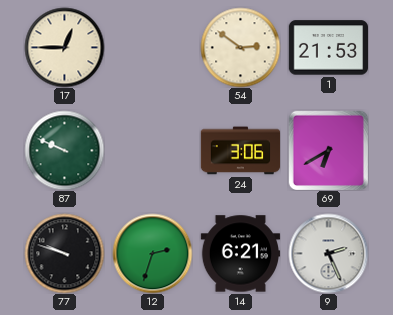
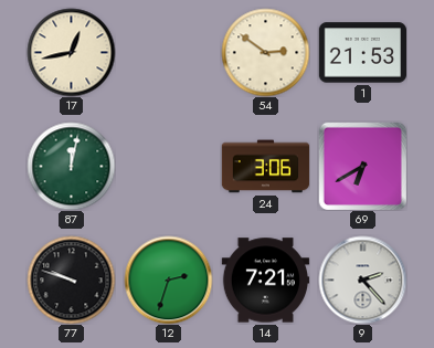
17: 12:45 -> 12:43 (71, 52)
87: 9:49 -> 12:02 (71, 166)
14: 6:21 -> 7:21 (265, 281)
9: 2:26 -> 2:23 (362, 280)
